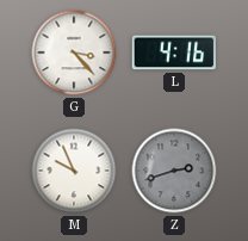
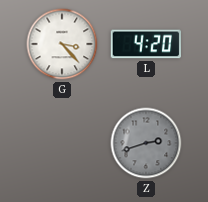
L: 4:16 -> 4:20 (145, 44)
M: 9:56 -> none (74, 171)
